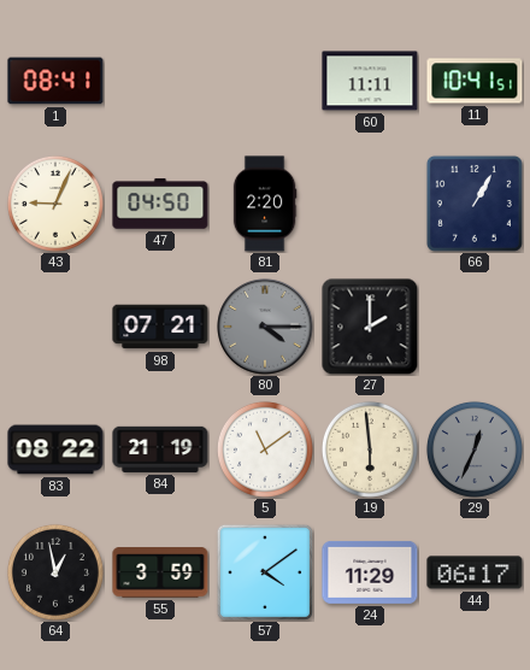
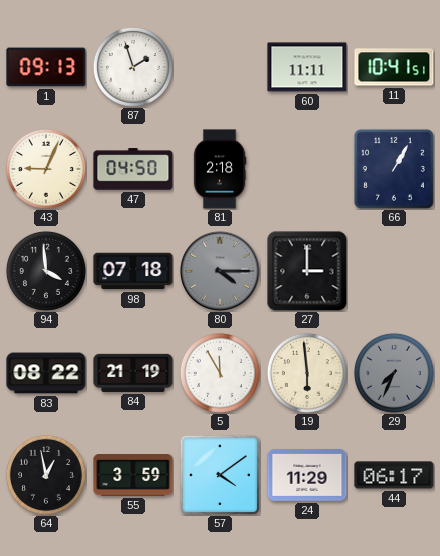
1: 08:41 -> 09:13 (46, 67)
87: none -> 1:57 (133, 67)
81: 2:20 -> 2:18 (220, 169)
94: none -> 3:59 (46, 271)
98: 07:21 -> 07:18 (133, 271)
27: 2:00 -> 3:00 (307, 271)
5: 11:09 -> 11:55 (220, 373)
29: 12:34 -> 7:34 (394, 373)
